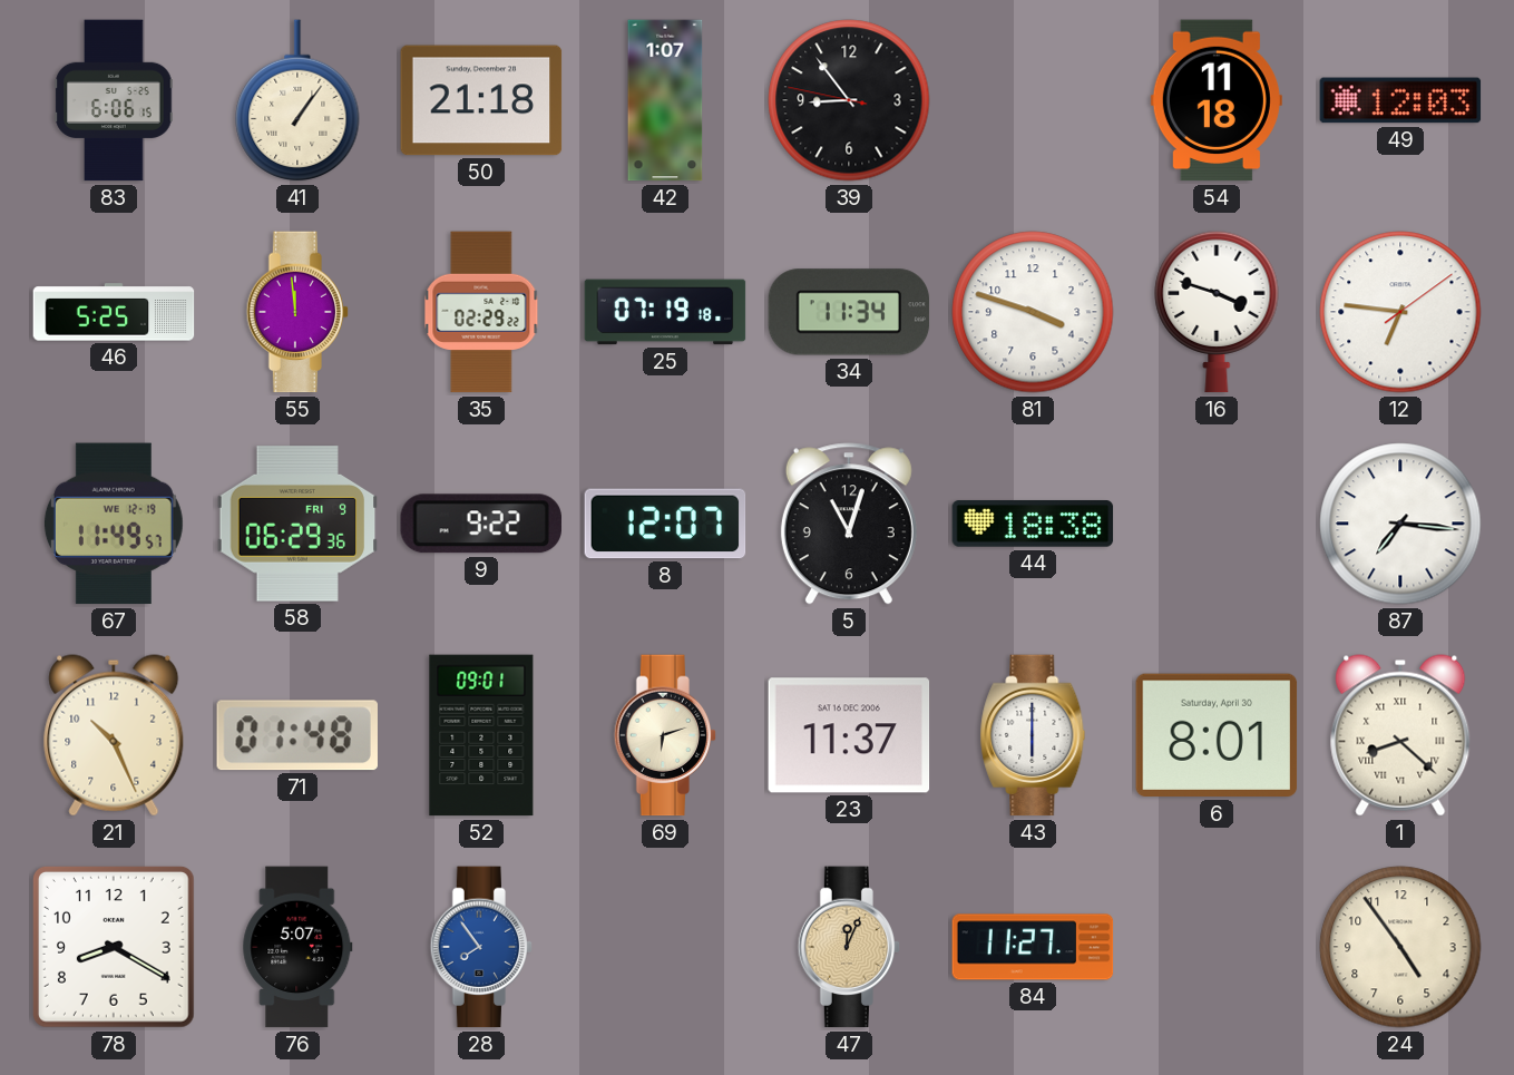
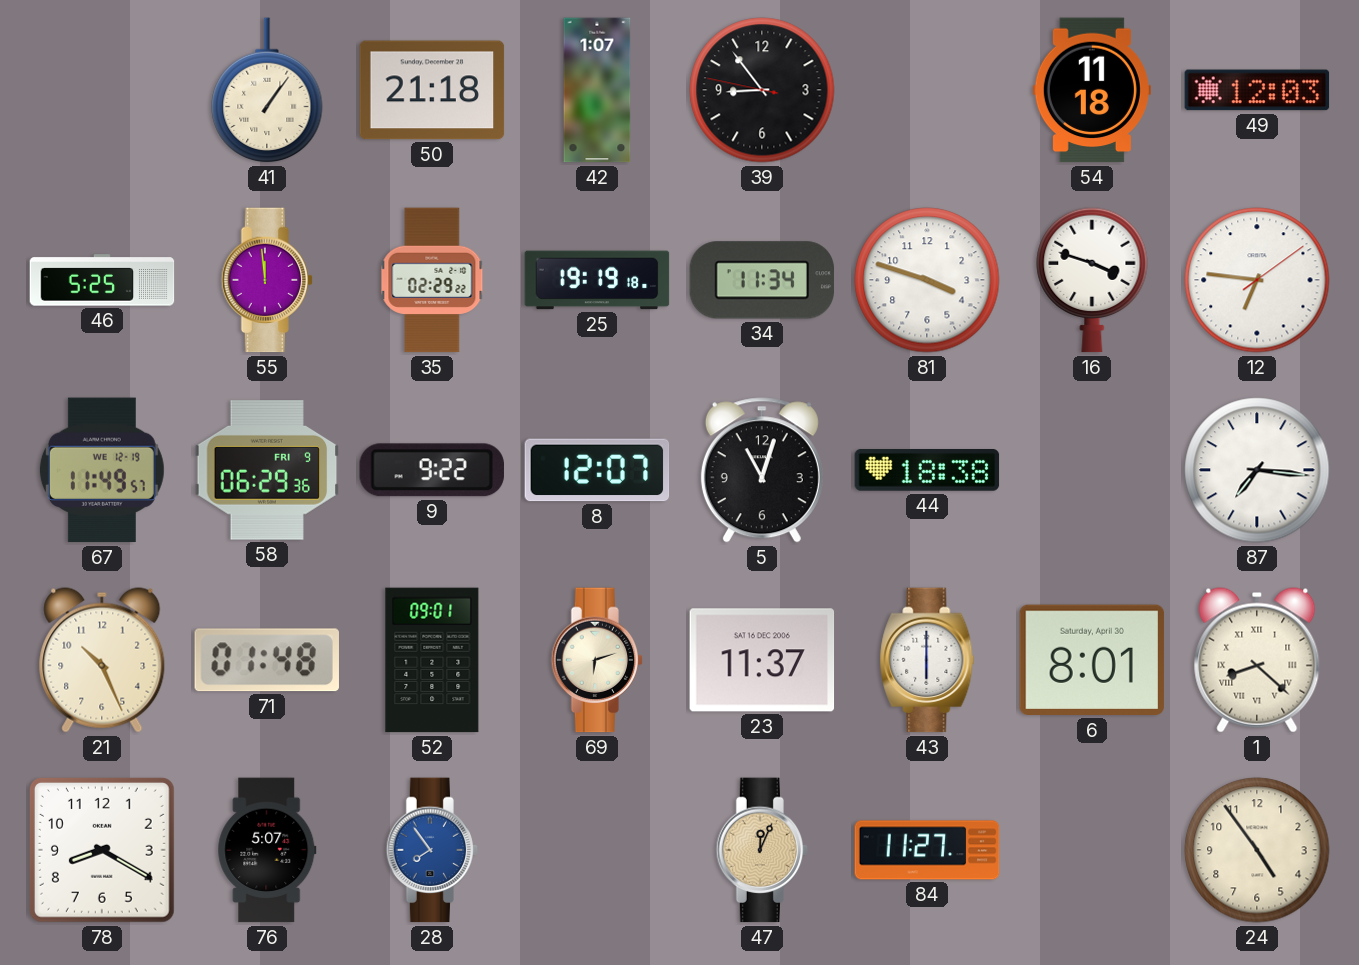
83: 6:06 -> none (114, 100)
25: 07:19 -> 19:19 (597, 280)
